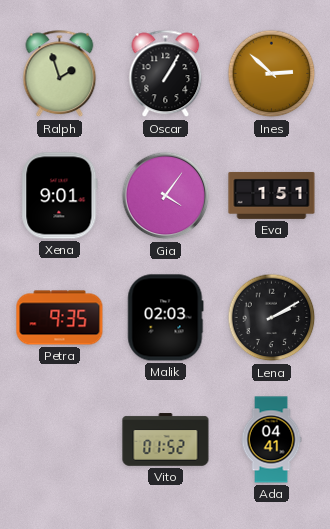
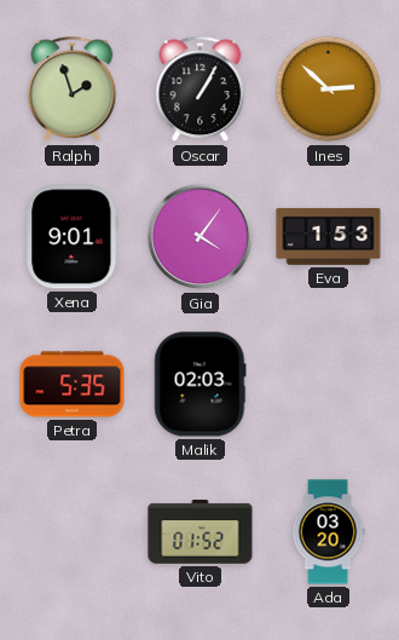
Eva: 1:51 -> 1:53 (329, 236)
Petra: 9:35 -> 5:35 (73, 385)
Lena: 2:10 -> none (272, 318)
Ada: 04:41 -> 03:20 (328, 532)
